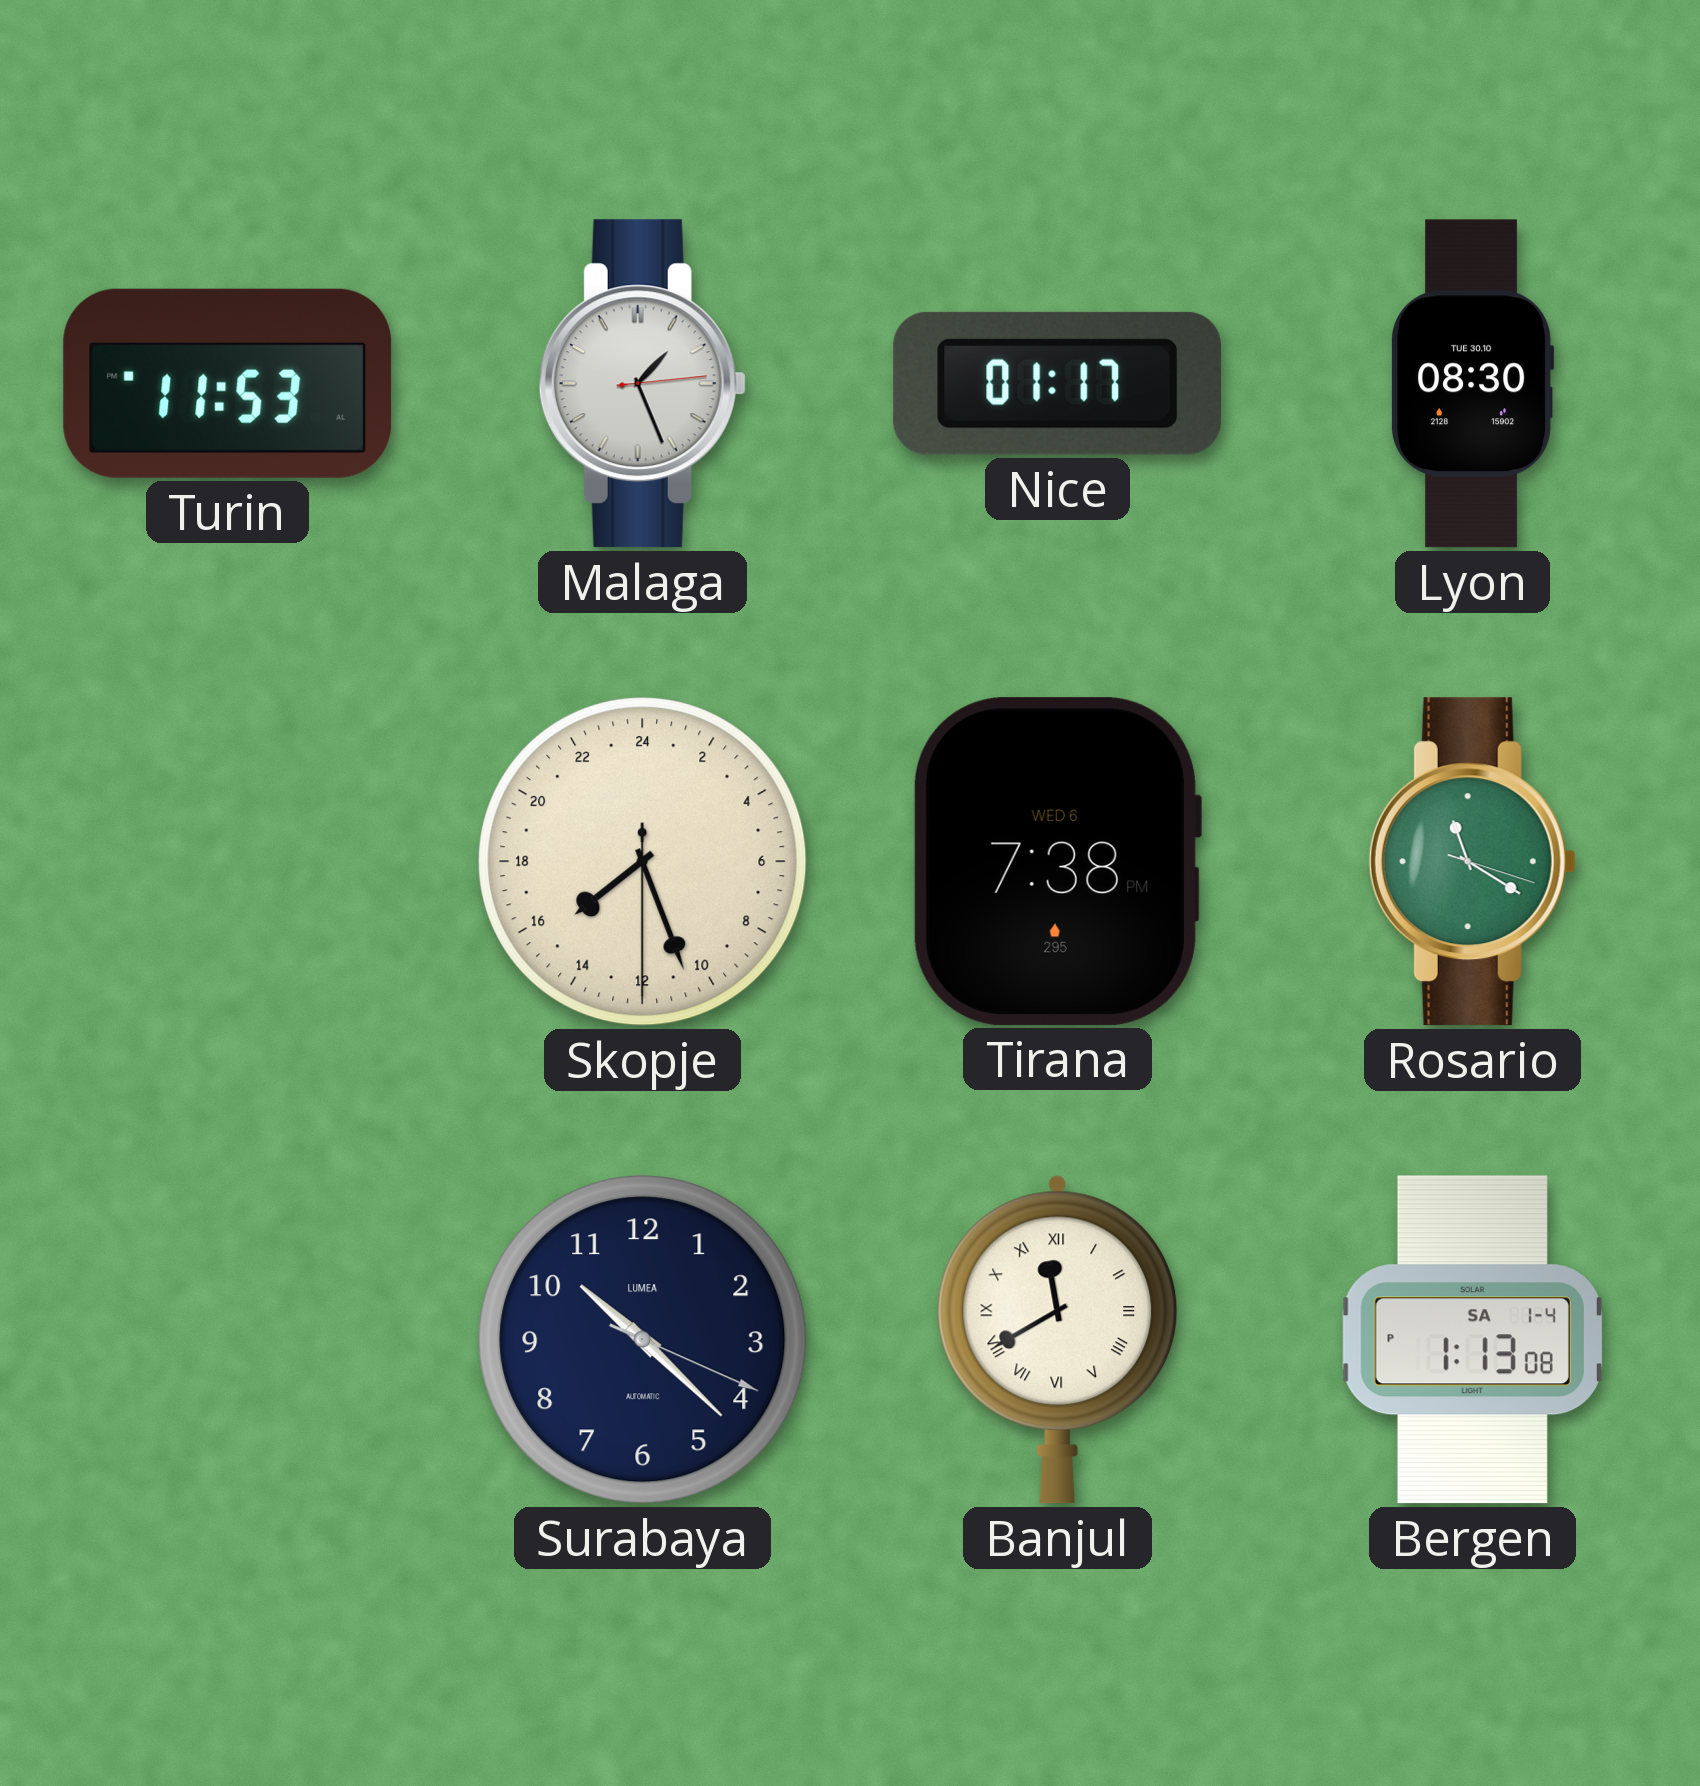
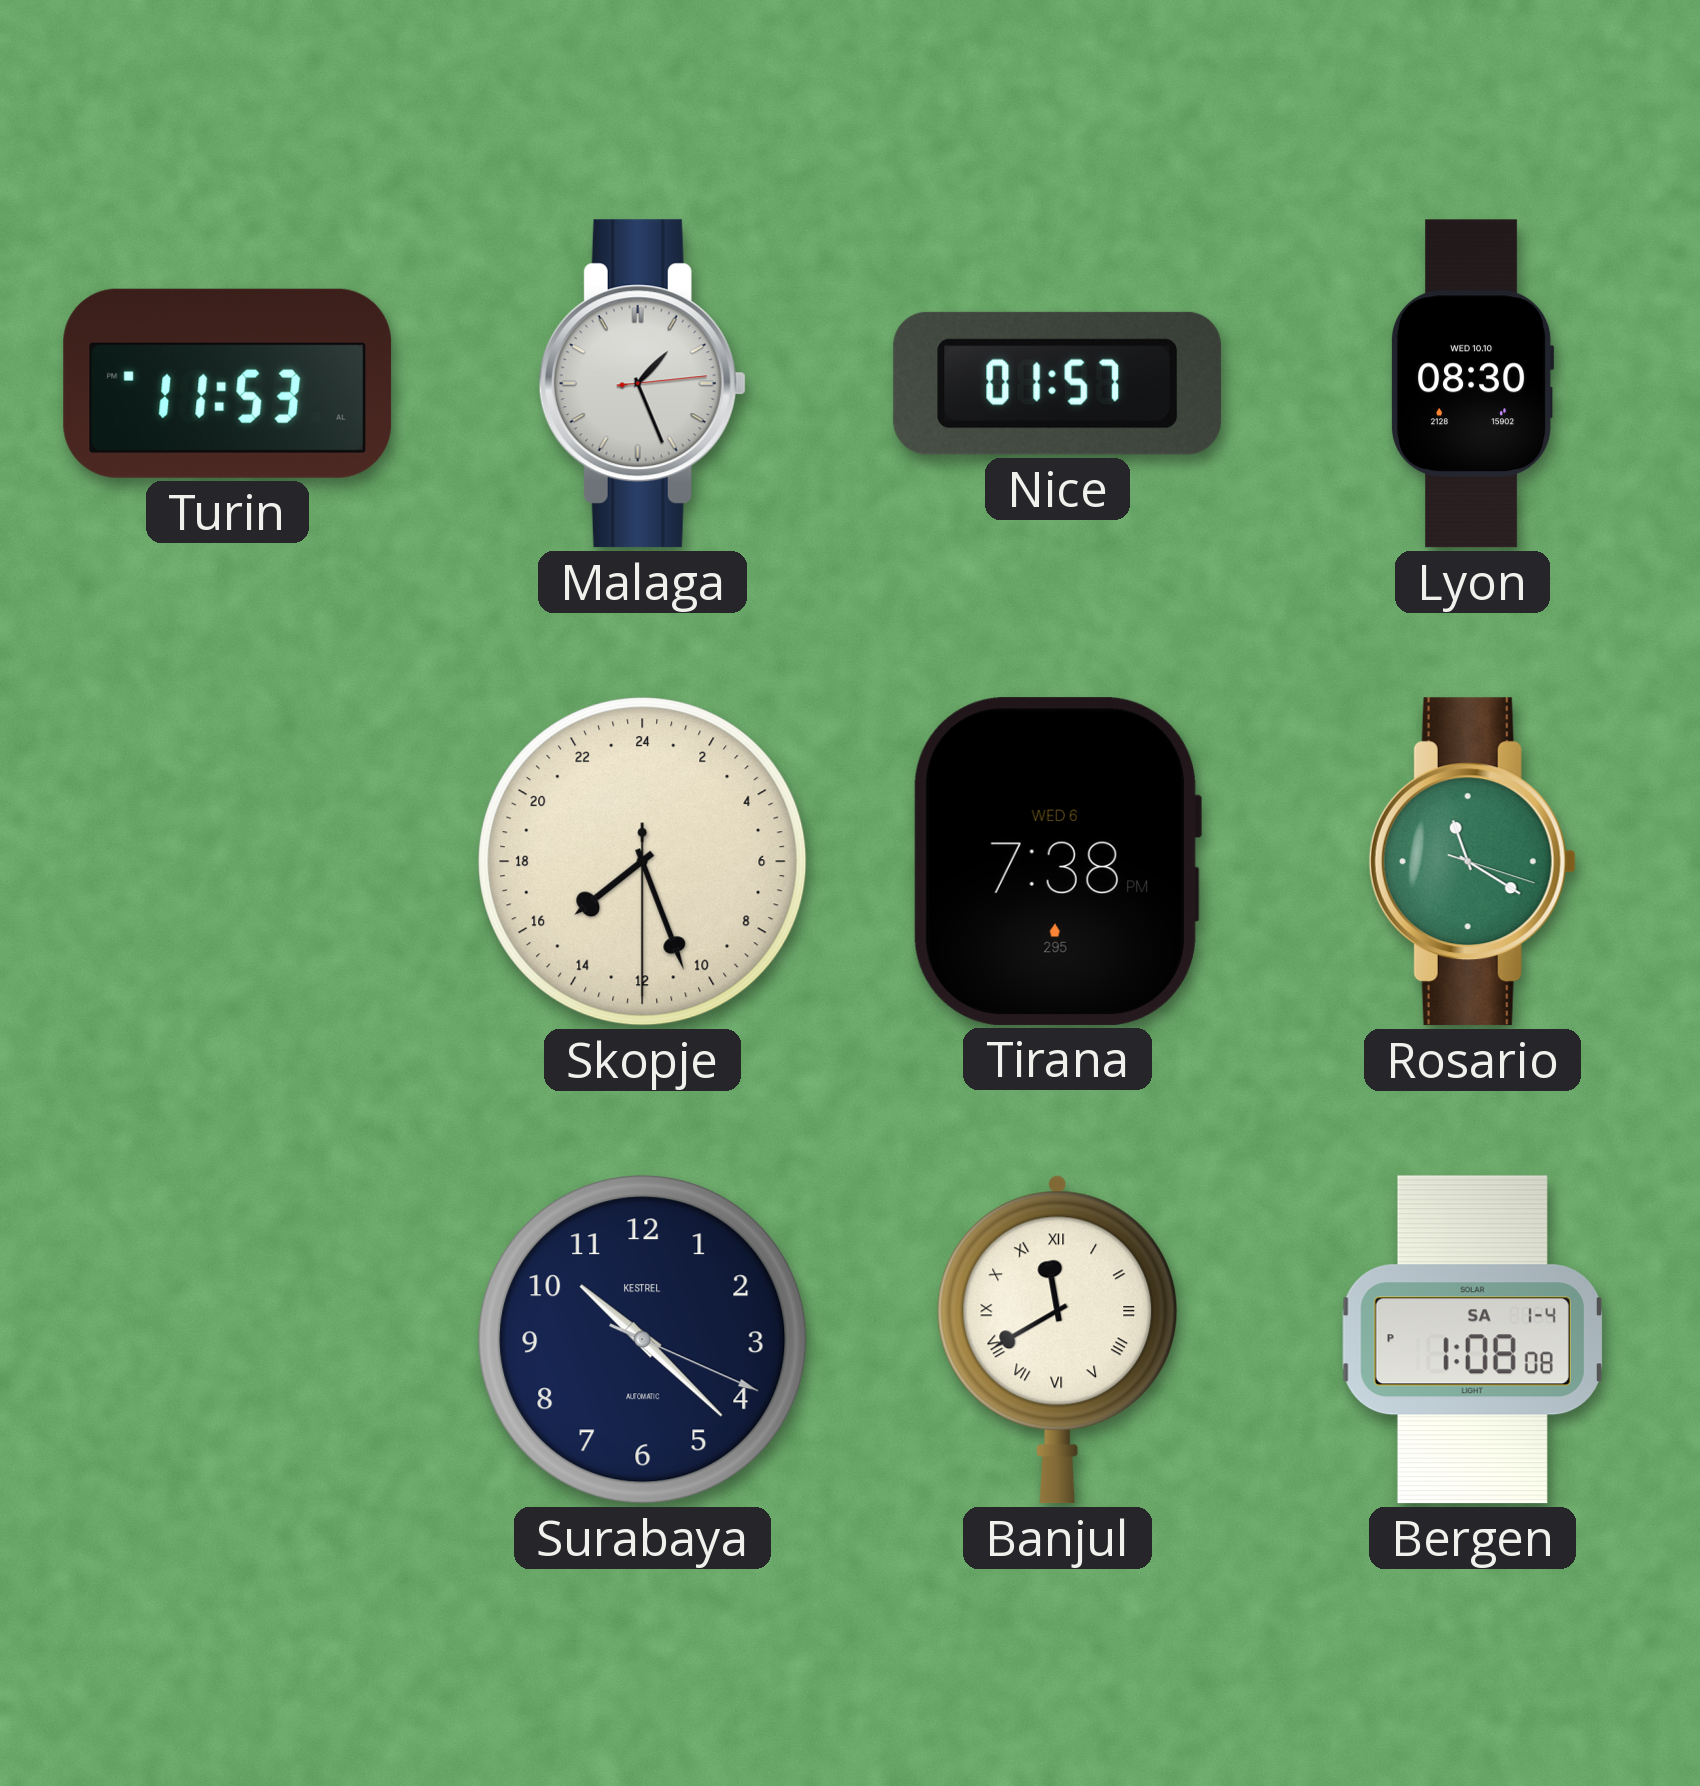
Nice: 01:17 -> 01:57 (1057, 383)
Lyon date: TUE 30.10 -> WED 10.10 (1473, 384)
Surabaya brand: LUMEA -> KESTREL (643, 1340)
Bergen: 1:13 -> 1:08 (1472, 1340)
